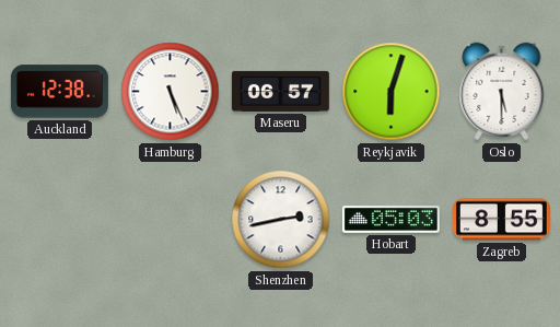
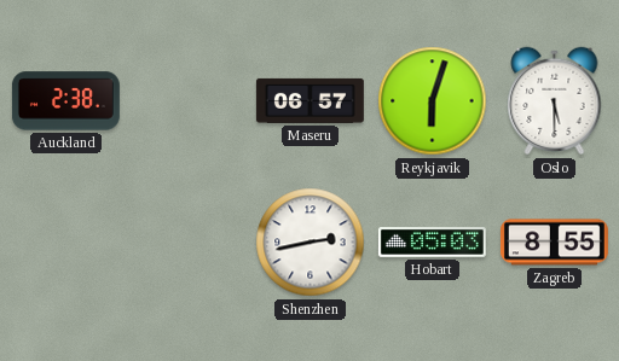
Auckland: 12:38 -> 2:38 (65, 101)
Hamburg: 5:26 -> none (171, 92)
